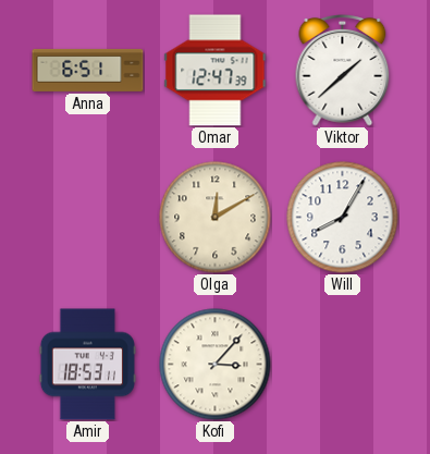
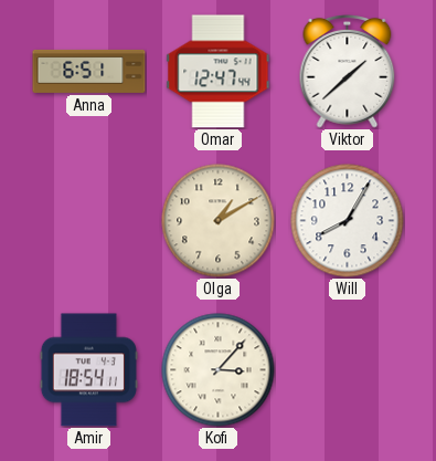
Omar: 12:47:39 -> 12:47:44 (219, 72)
Olga: 12:10 -> 1:10 (219, 221)
Amir: 18:53 -> 18:54 (88, 370)
